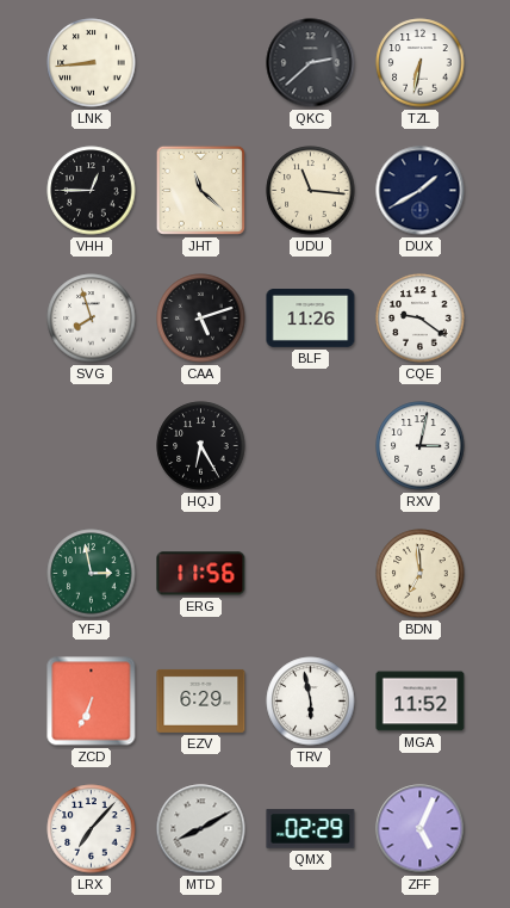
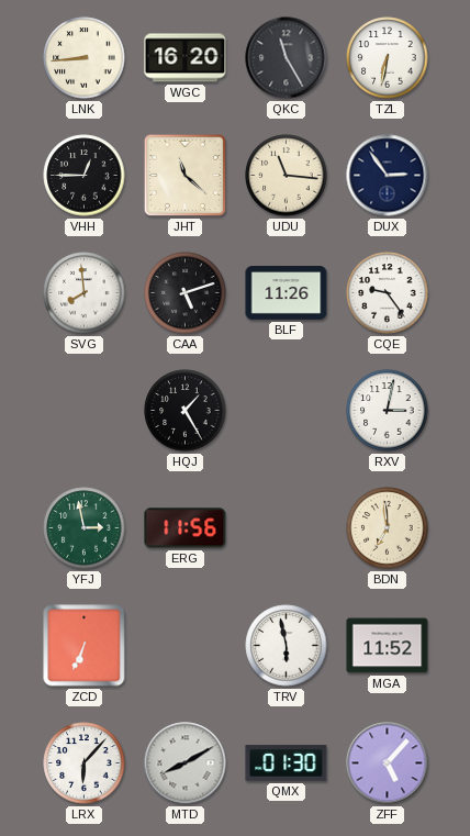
WGC: none -> 16:20 (186, 58)
QKC: 2:38 -> 11:25 (287, 58)
DUX: 1:40 -> 2:54 (388, 176)
SVG: 7:57 -> 7:59 (85, 293)
CQE: 9:21 -> 9:24 (388, 293)
HQJ: 6:25 -> 1:25 (186, 411)
EZV: 6:29 -> none (201, 700)
LRX: 7:07 -> 6:07 (85, 763)
QMX: 02:29 -> 01:30 (287, 763)
ZFF: 5:04 -> 5:07 (388, 763)
